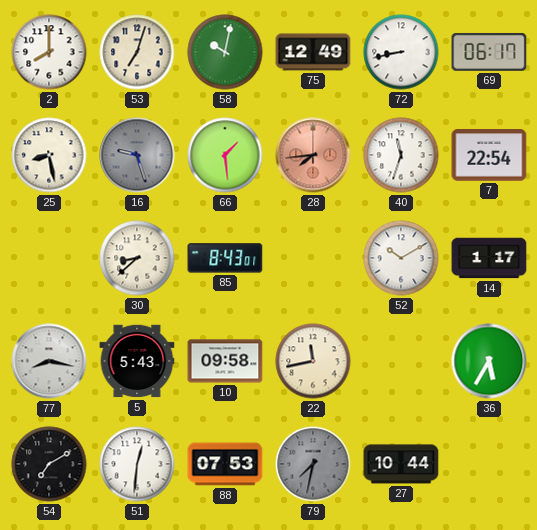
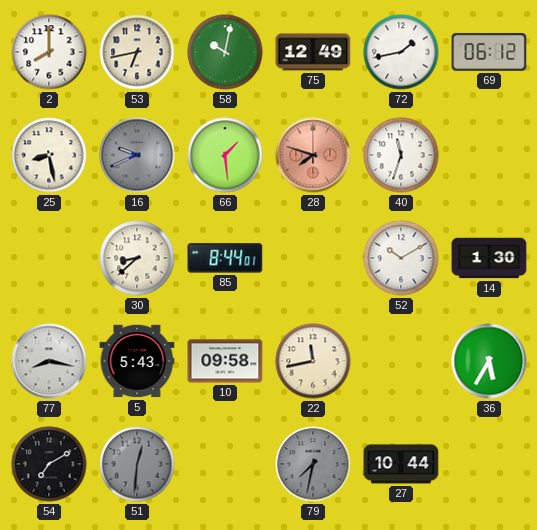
53: 7:03 -> 6:43 (137, 52)
72: 8:43 -> 1:43 (401, 52)
69: 06:17 -> 06:12 (489, 52)
16: 9:27 -> 9:41 (137, 155)
28: 7:44 -> 7:48 (313, 155)
7: 22:54 -> none (489, 155)
85: 8:43 -> 8:44 (225, 258)
14: 1:17 -> 1:30 (489, 258)
51 dial: white -> grey (137, 464)
88: 07:53 -> none (225, 464)
